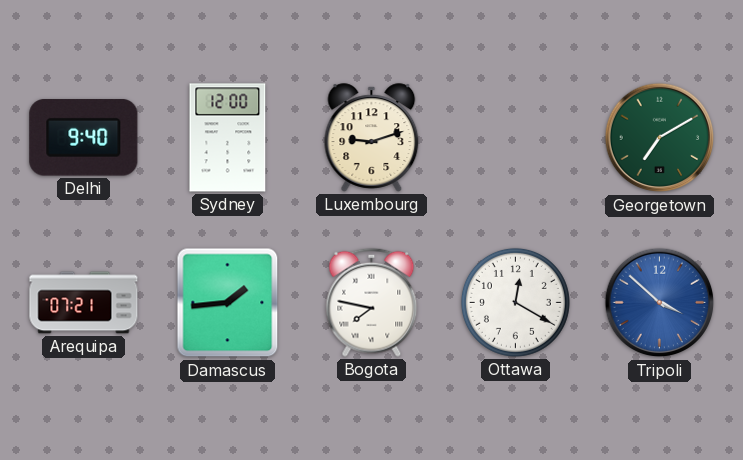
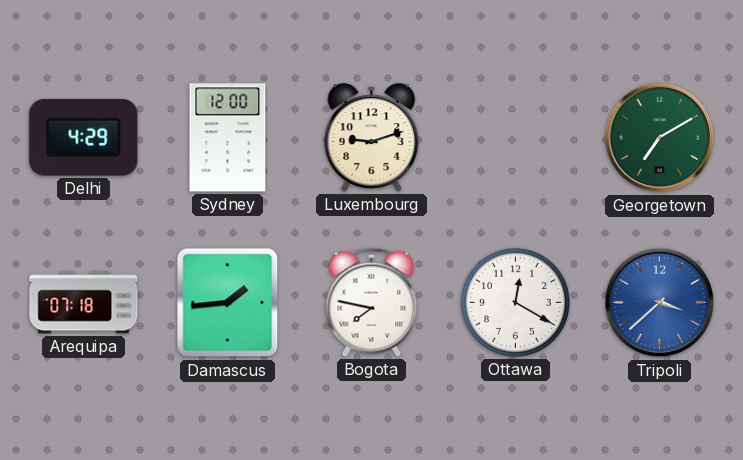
Delhi: 9:40 -> 4:29 (84, 138)
Arequipa: 07:21 -> 07:18 (84, 303)
Tripoli: 3:52 -> 3:38 (660, 303)
